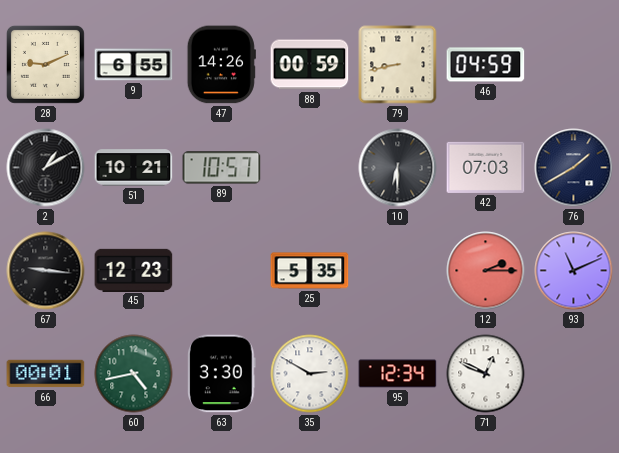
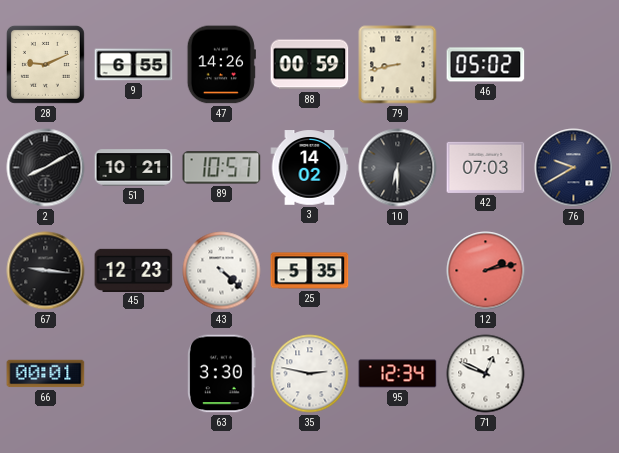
46: 04:59 -> 05:02 (486, 65)
2: 1:10 -> 8:10 (46, 168)
3: none -> 14:02 (310, 168)
76: 1:40 -> 9:40 (574, 168)
43: none -> 4:22 (222, 271)
12: 2:15 -> 2:13 (486, 271)
93: 11:11 -> none (574, 271)
60: 4:43 -> none (134, 374)
35: 2:50 -> 2:47 (310, 374)
